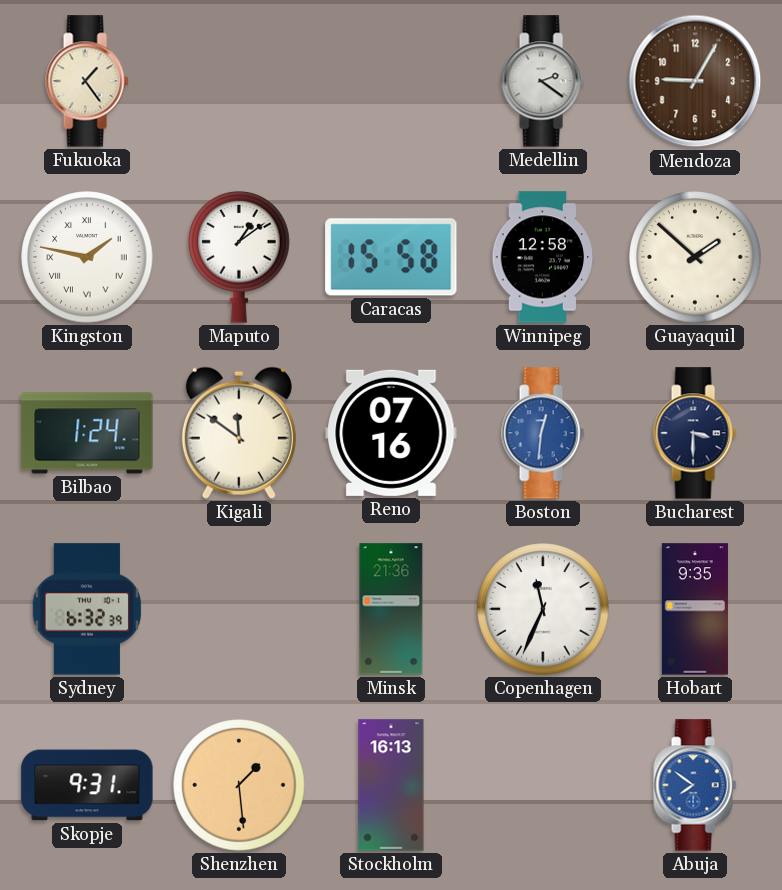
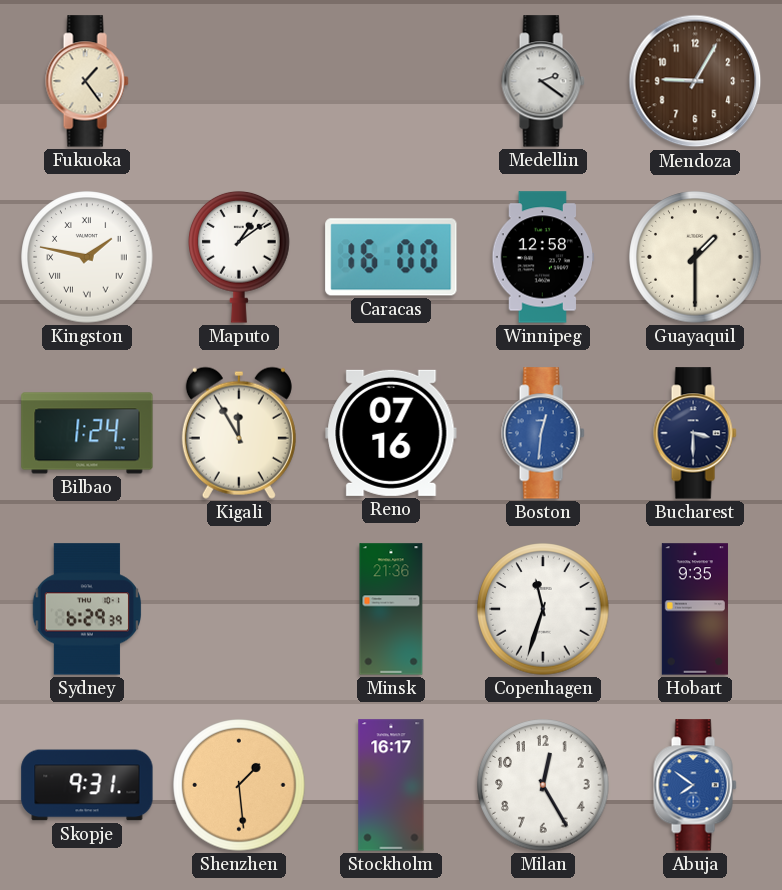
Caracas: 15:58 -> 16:00 (391, 257)
Guayaquil: 1:52 -> 1:30 (695, 257)
Kigali: 11:51 -> 11:55 (239, 433)
Sydney: 6:32 -> 6:29 (86, 609)
Copenhagen: 11:34 -> 11:33 (543, 609)
Stockholm: 16:13 -> 16:17 (391, 785)
Milan: none -> 12:25 (543, 785)
